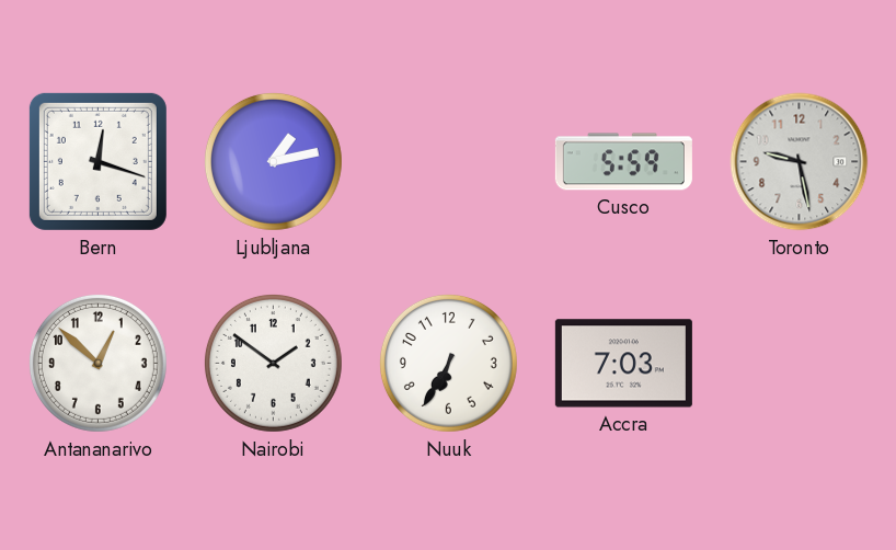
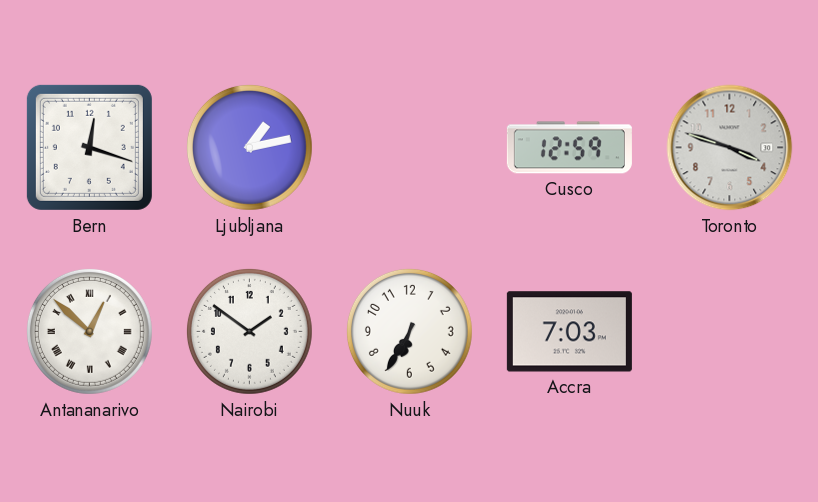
Cusco: 5:59 -> 12:59 (569, 148)
Toronto: 9:28 -> 3:48 (730, 148)
Antananarivo numerals: Arabic -> Roman (89, 331)
